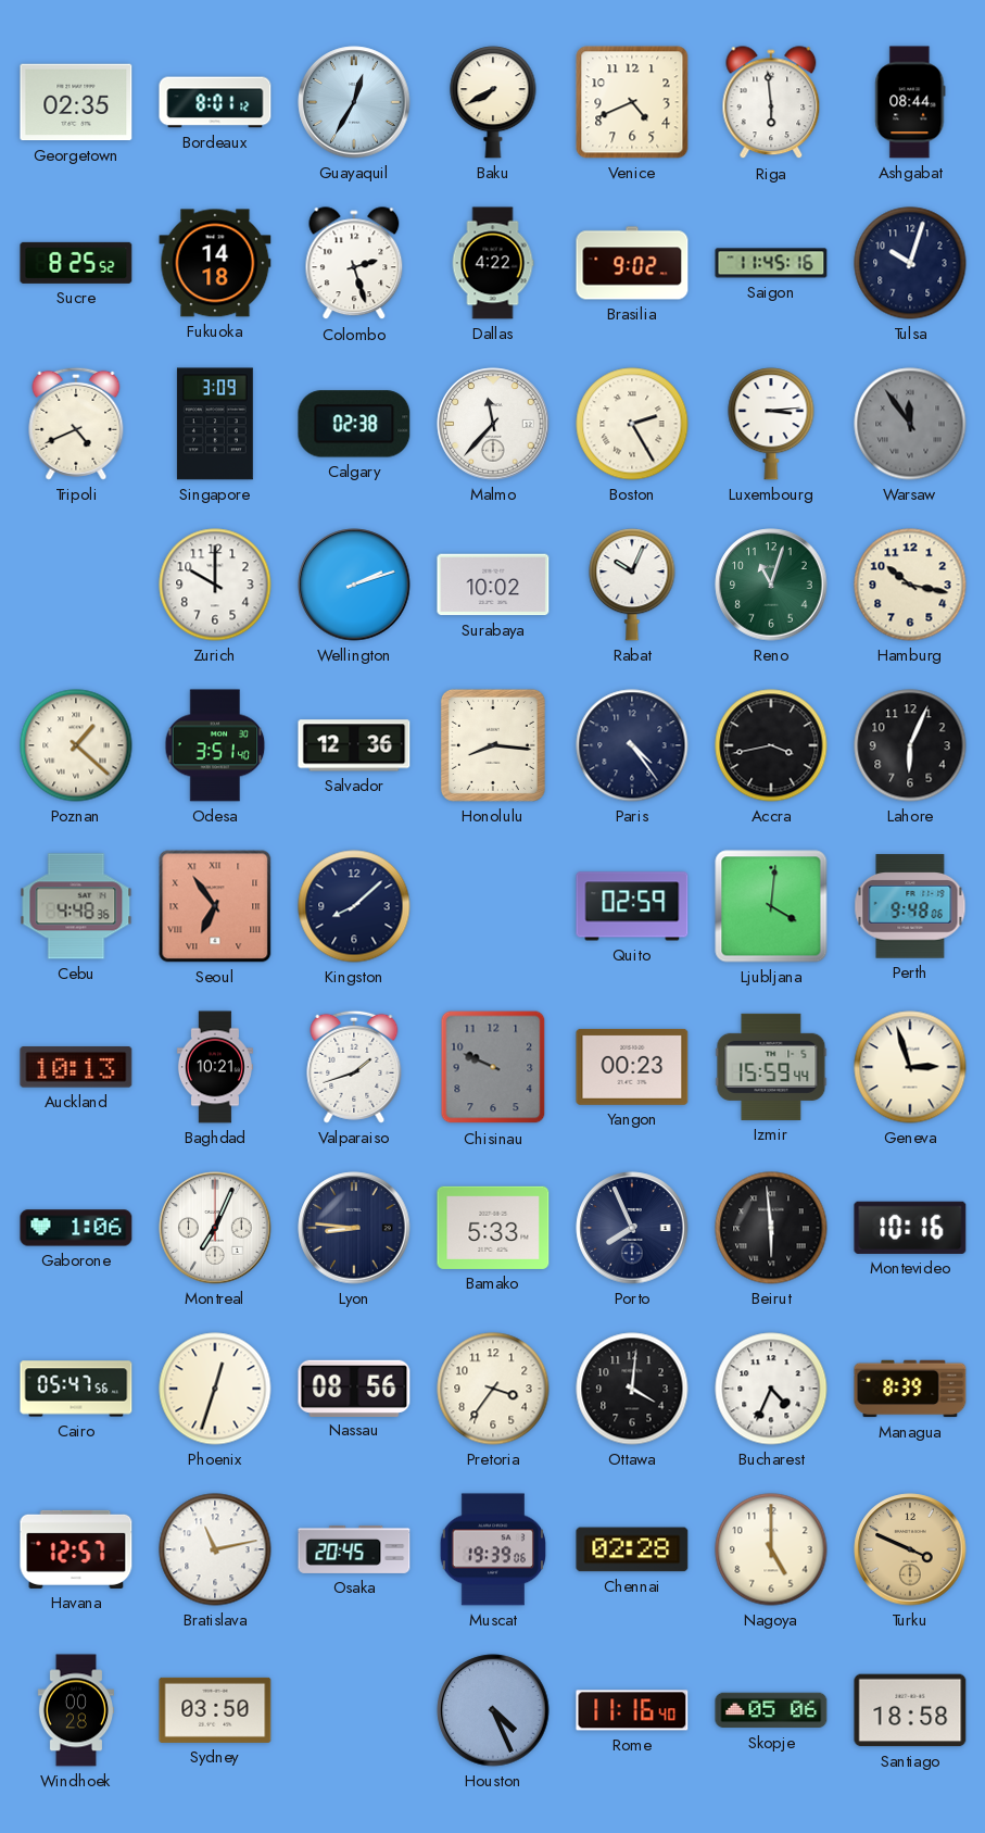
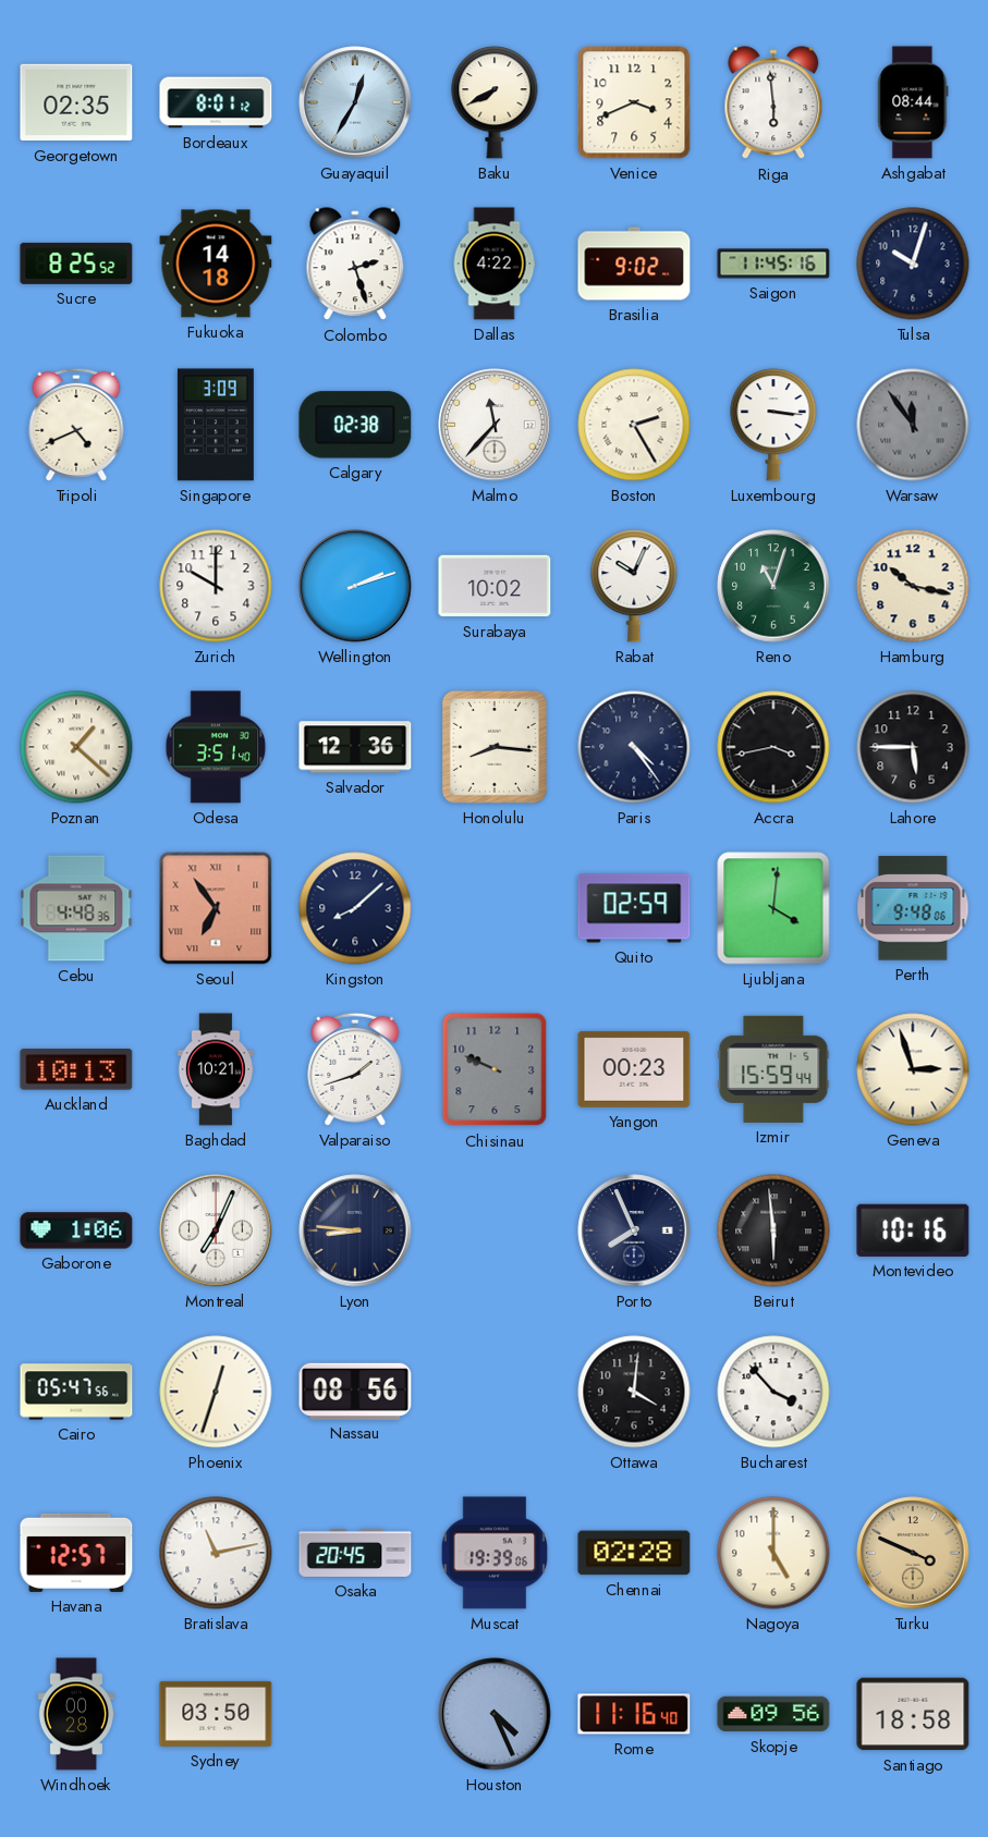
Venice: 4:41 -> 3:41 (634, 102)
Luxembourg: 3:14 -> 3:16 (773, 425)
Lahore: 6:04 -> 5:45 (913, 747)
Bamako: 5:33 -> none (493, 1228)
Pretoria: 3:36 -> none (493, 1389)
Bucharest: 4:34 -> 3:53 (773, 1392)
Managua: 8:39 -> none (910, 1389)
Skopje: 05:06 -> 09:56 (773, 1714)
